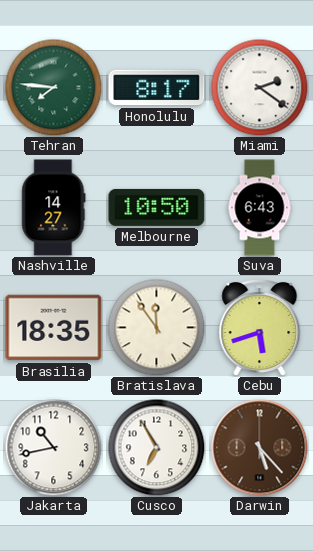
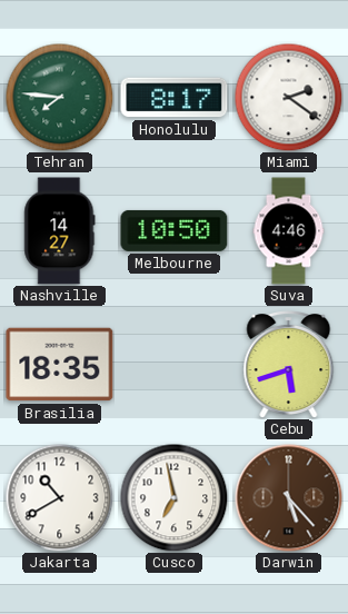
Suva: 6:43 -> 4:46 (289, 231)
Bratislava: 11:54 -> none (156, 327)
Jakarta: 10:43 -> 10:40 (59, 497)
Cusco: 6:55 -> 6:58 (173, 497)
